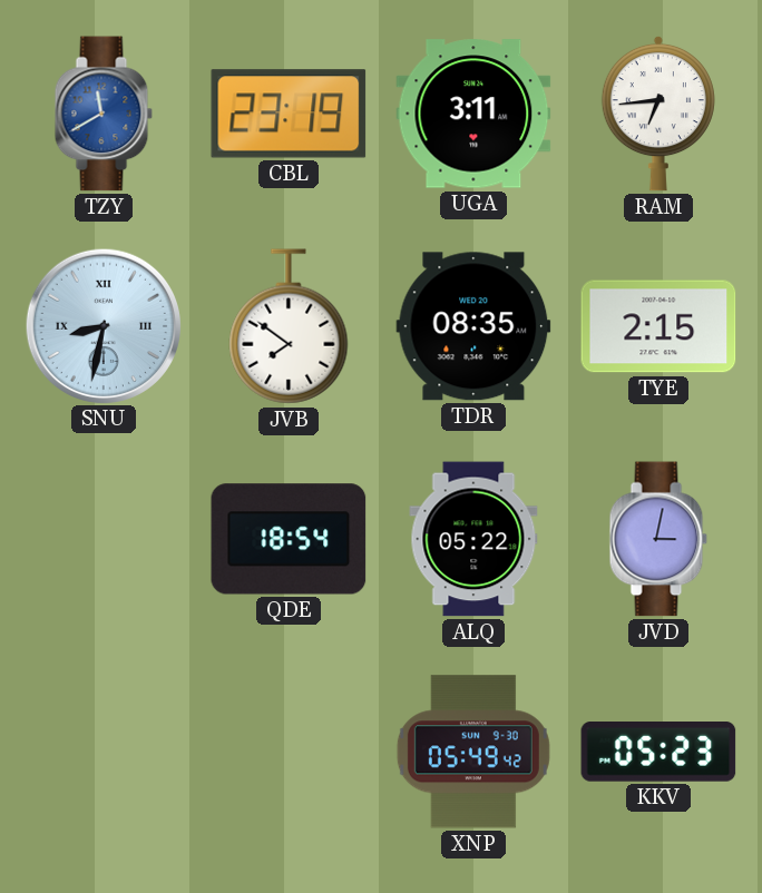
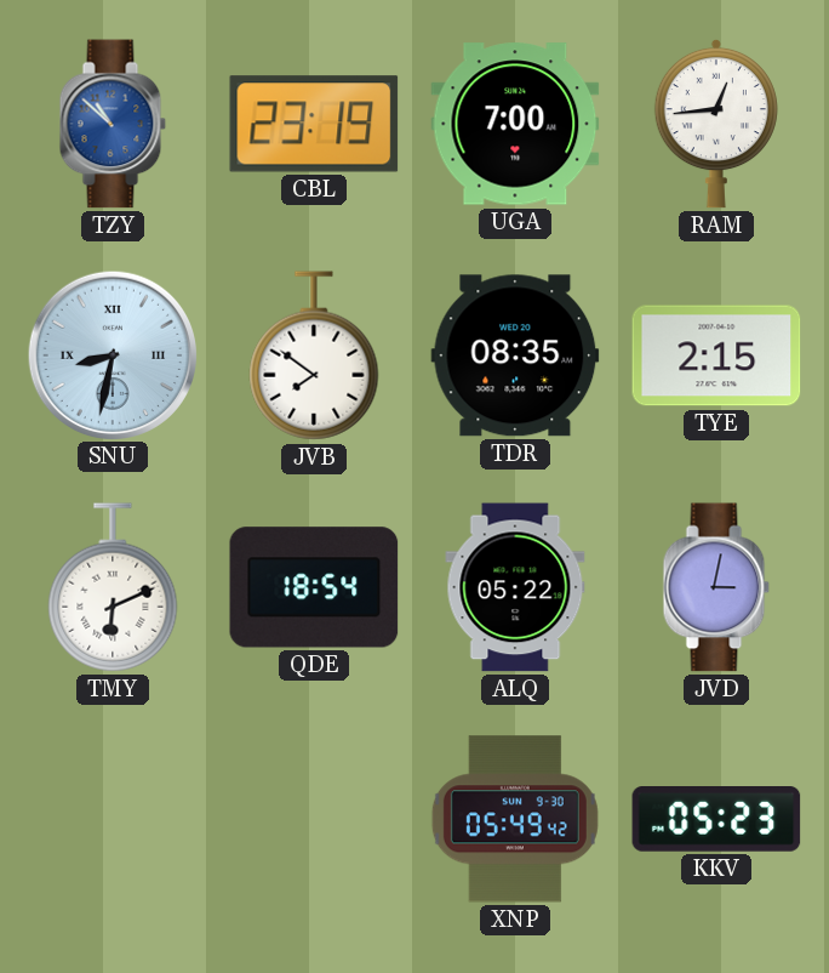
TZY: 11:40 -> 10:52 (113, 124)
UGA: 3:11 -> 7:00 (515, 124)
RAM: 6:44 -> 12:44 (716, 124)
TMY: none -> 6:11 (113, 587)
